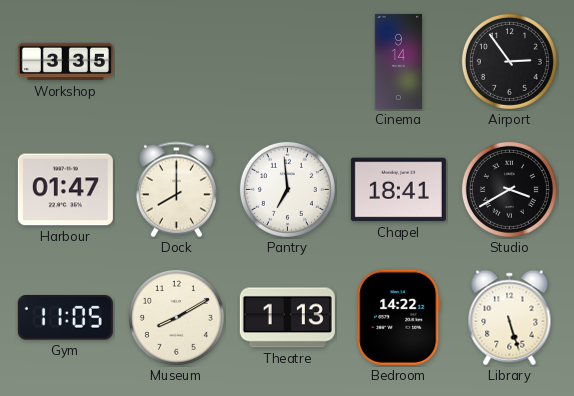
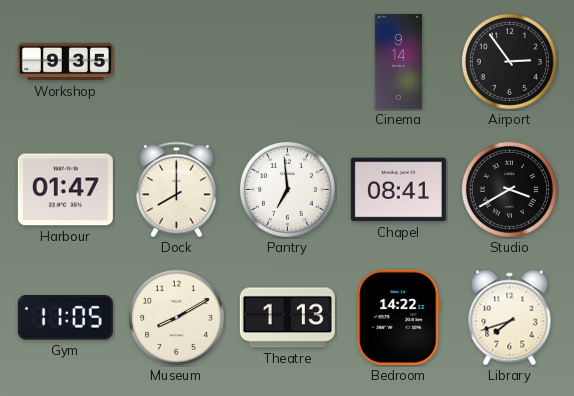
Workshop: 3:35 -> 9:35 (65, 62)
Chapel: 18:41 -> 08:41 (398, 190)
Library: 5:27 -> 7:42 (510, 318)
